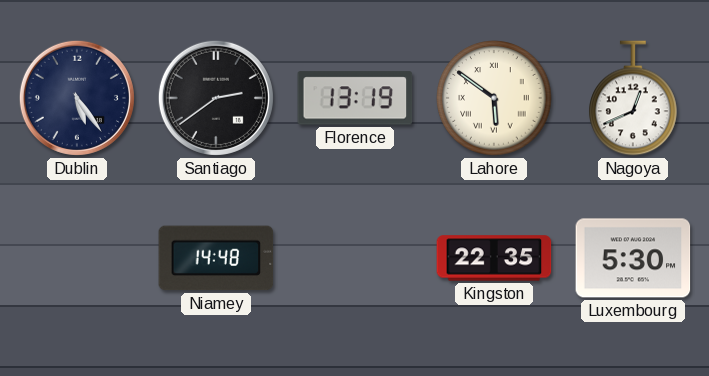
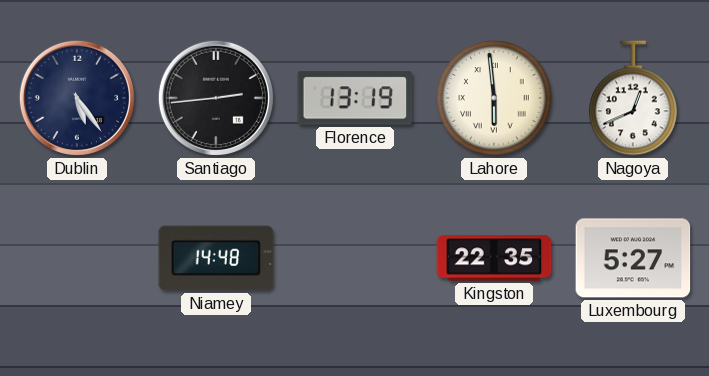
Santiago: 2:39 -> 2:44 (216, 98)
Lahore: 5:51 -> 5:59 (494, 98)
Luxembourg: 5:30 -> 5:27 (633, 258)
